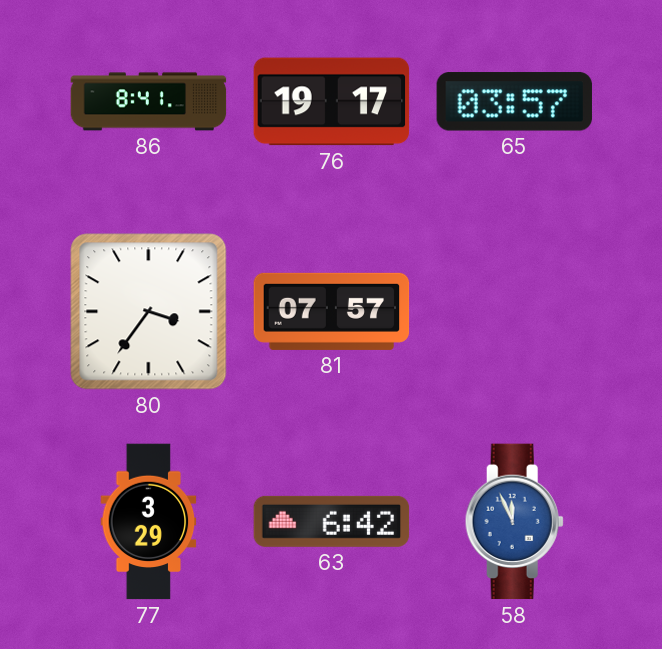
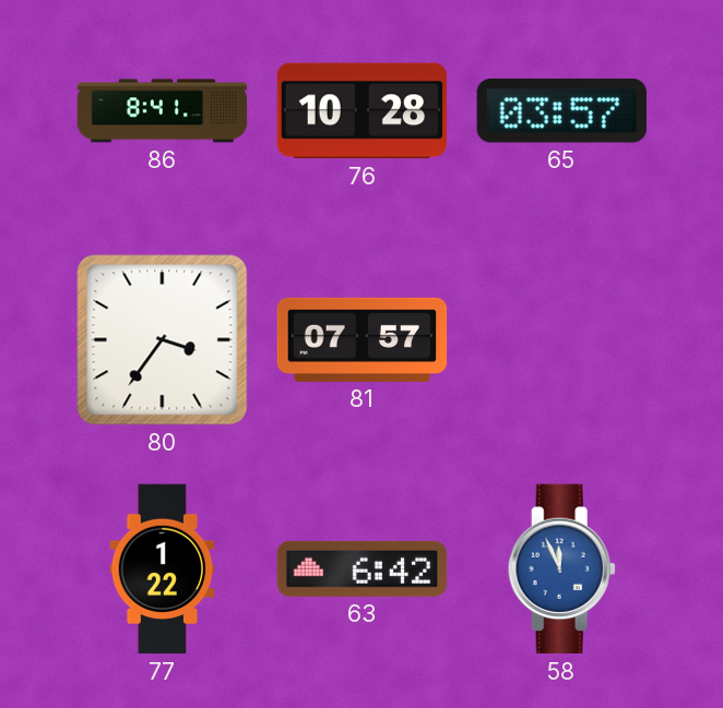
76: 19:17 -> 10:28 (363, 111)
77: 3:29 -> 1:22 (163, 569)
